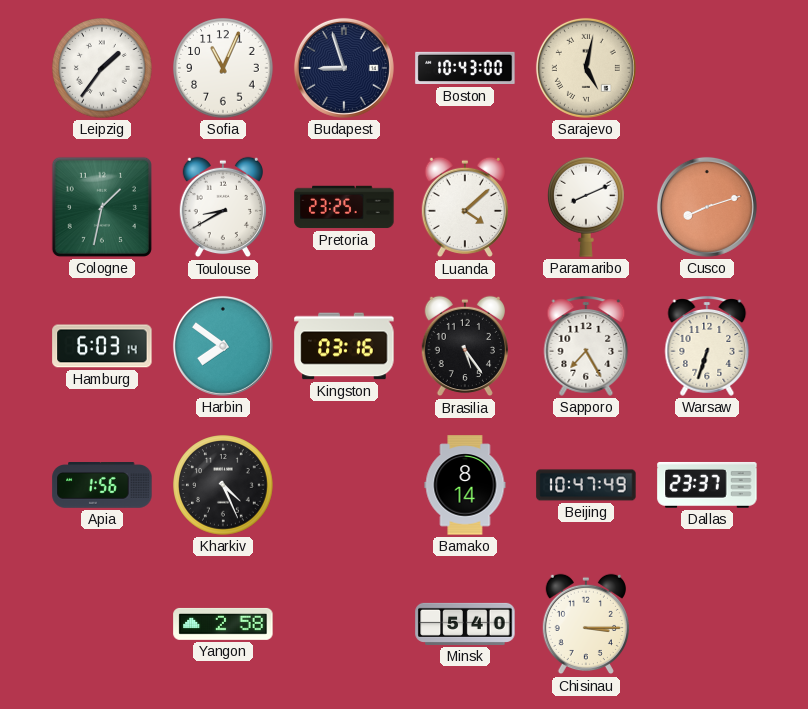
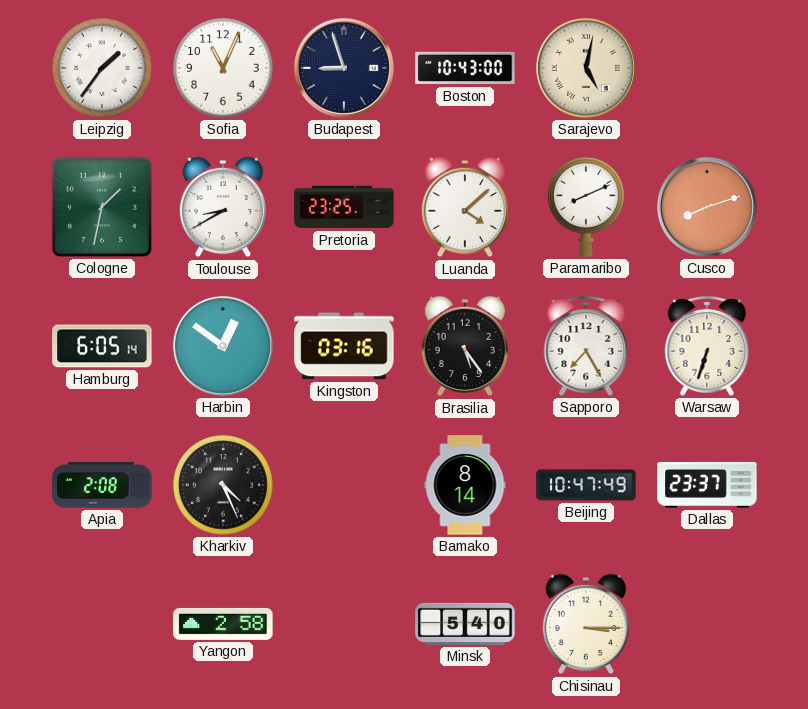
Hamburg: 6:03 -> 6:05 (102, 346)
Harbin: 7:51 -> 12:51 (223, 346)
Apia: 1:56 -> 2:08 (102, 486)
